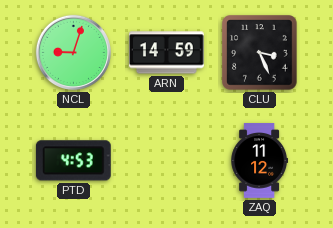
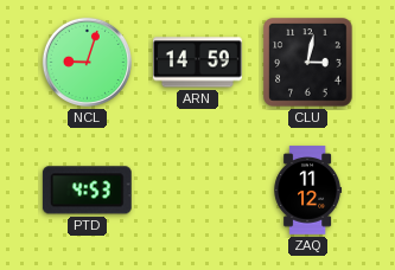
CLU: 3:26 -> 3:02 (308, 63)
